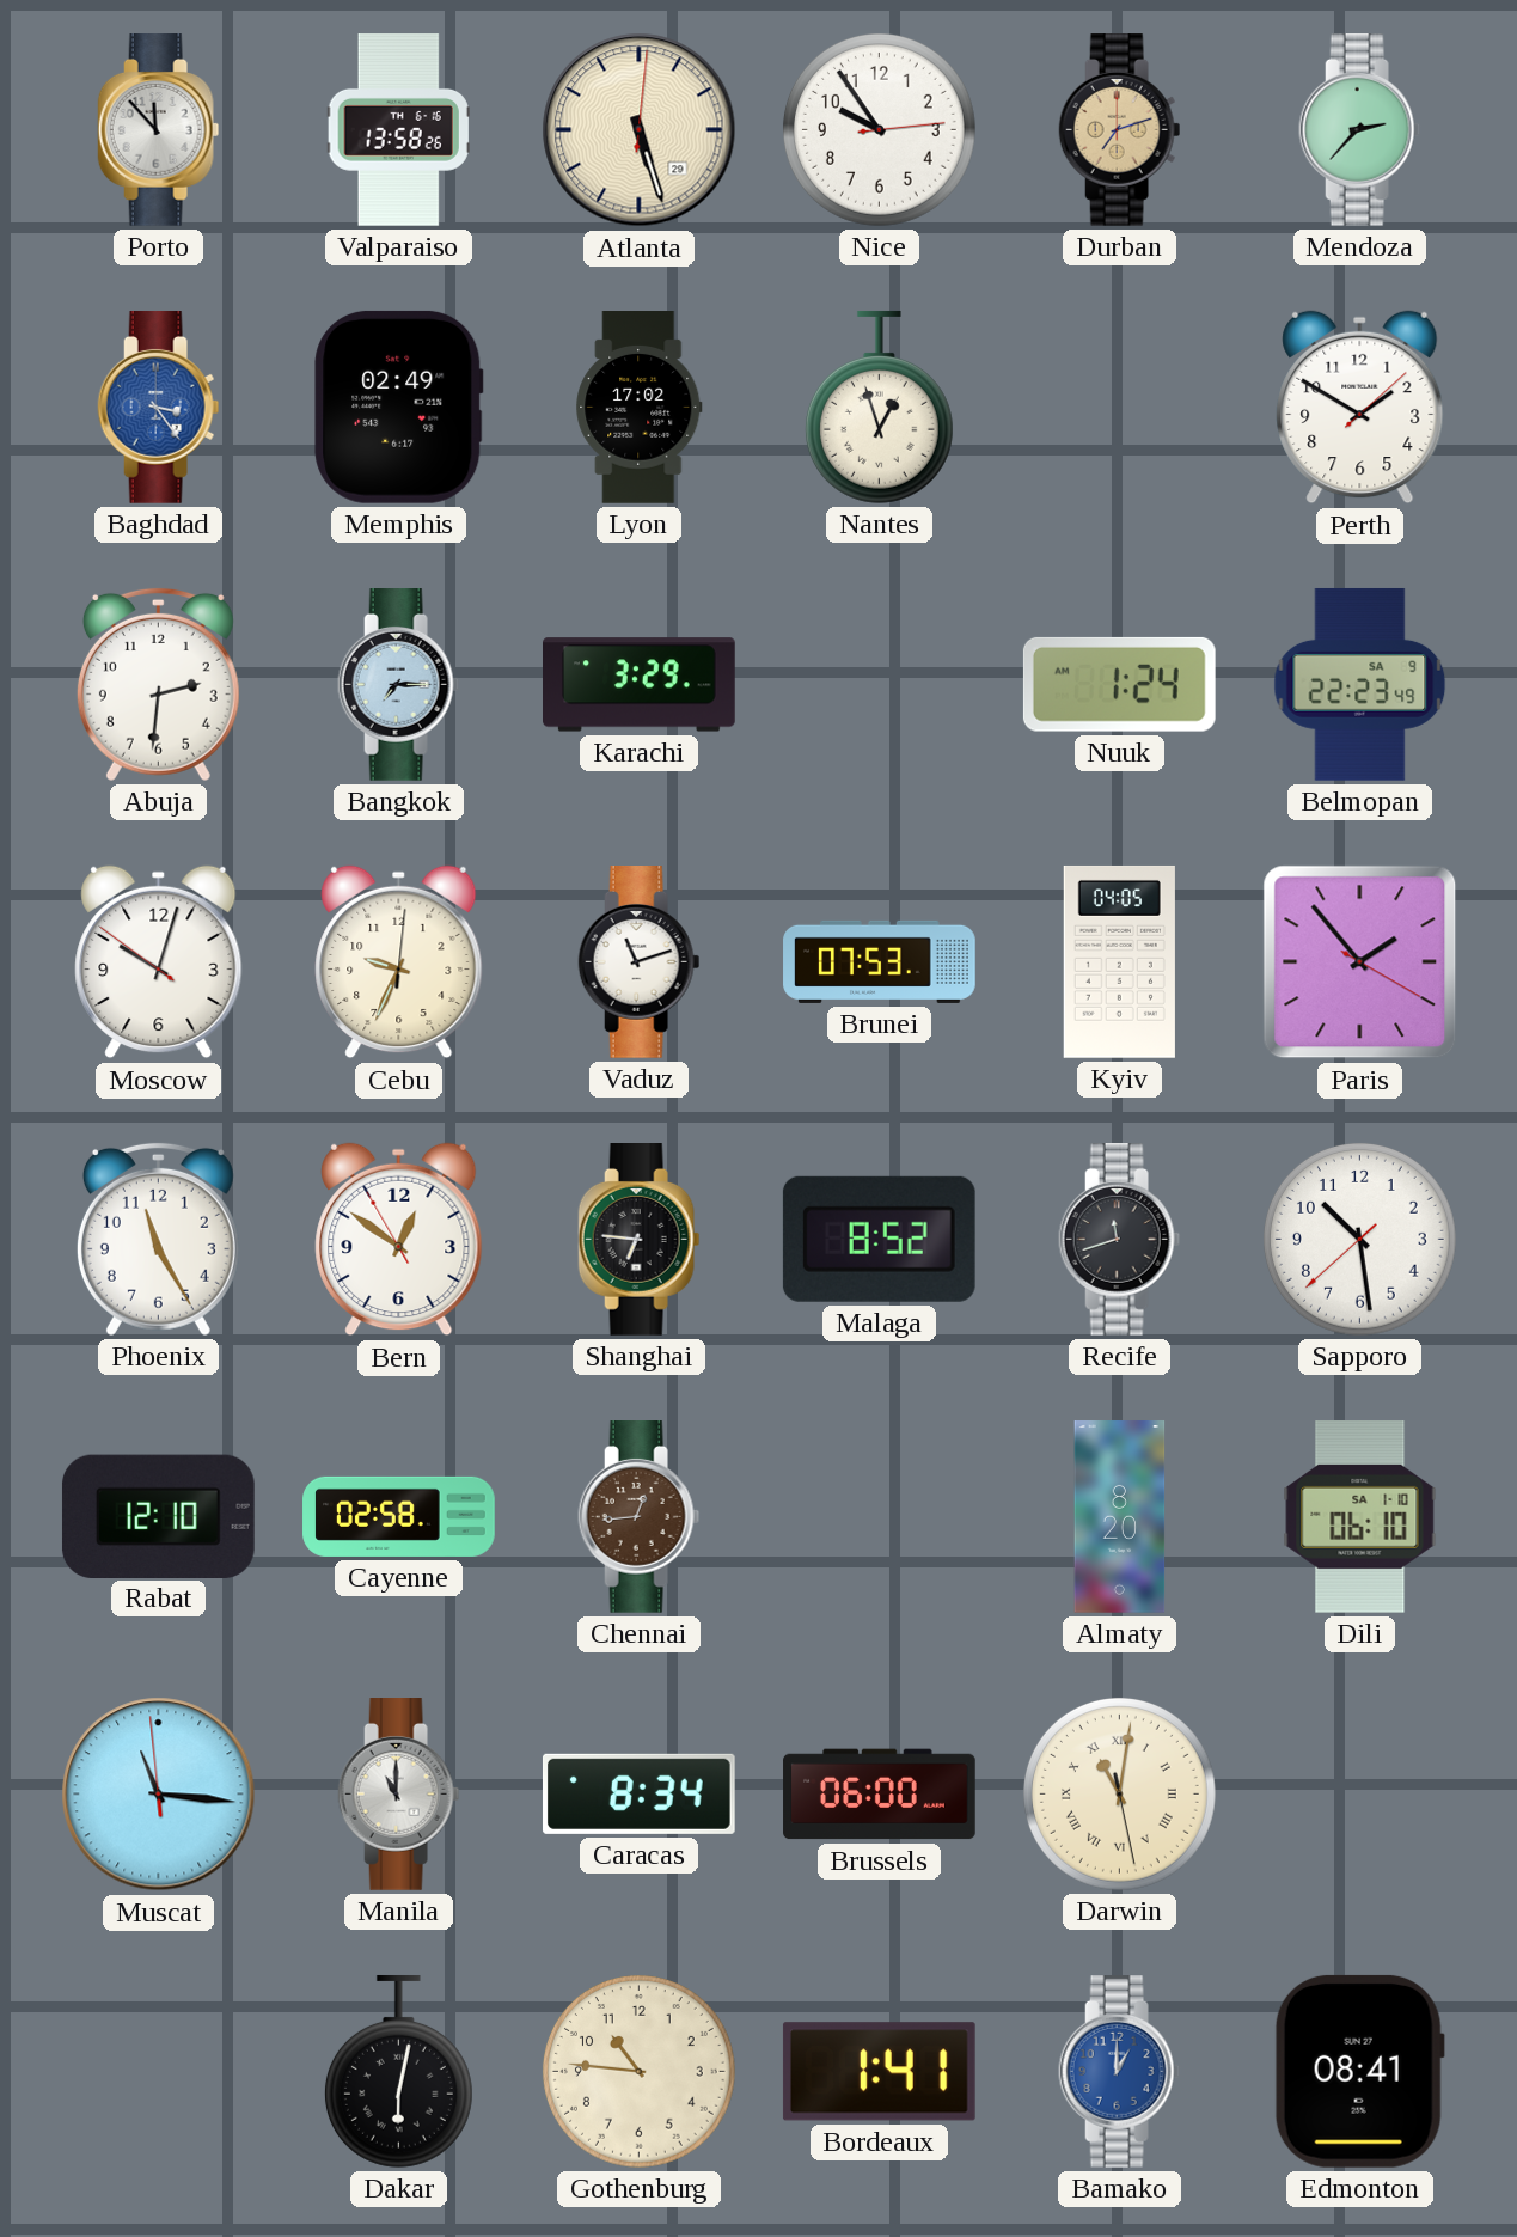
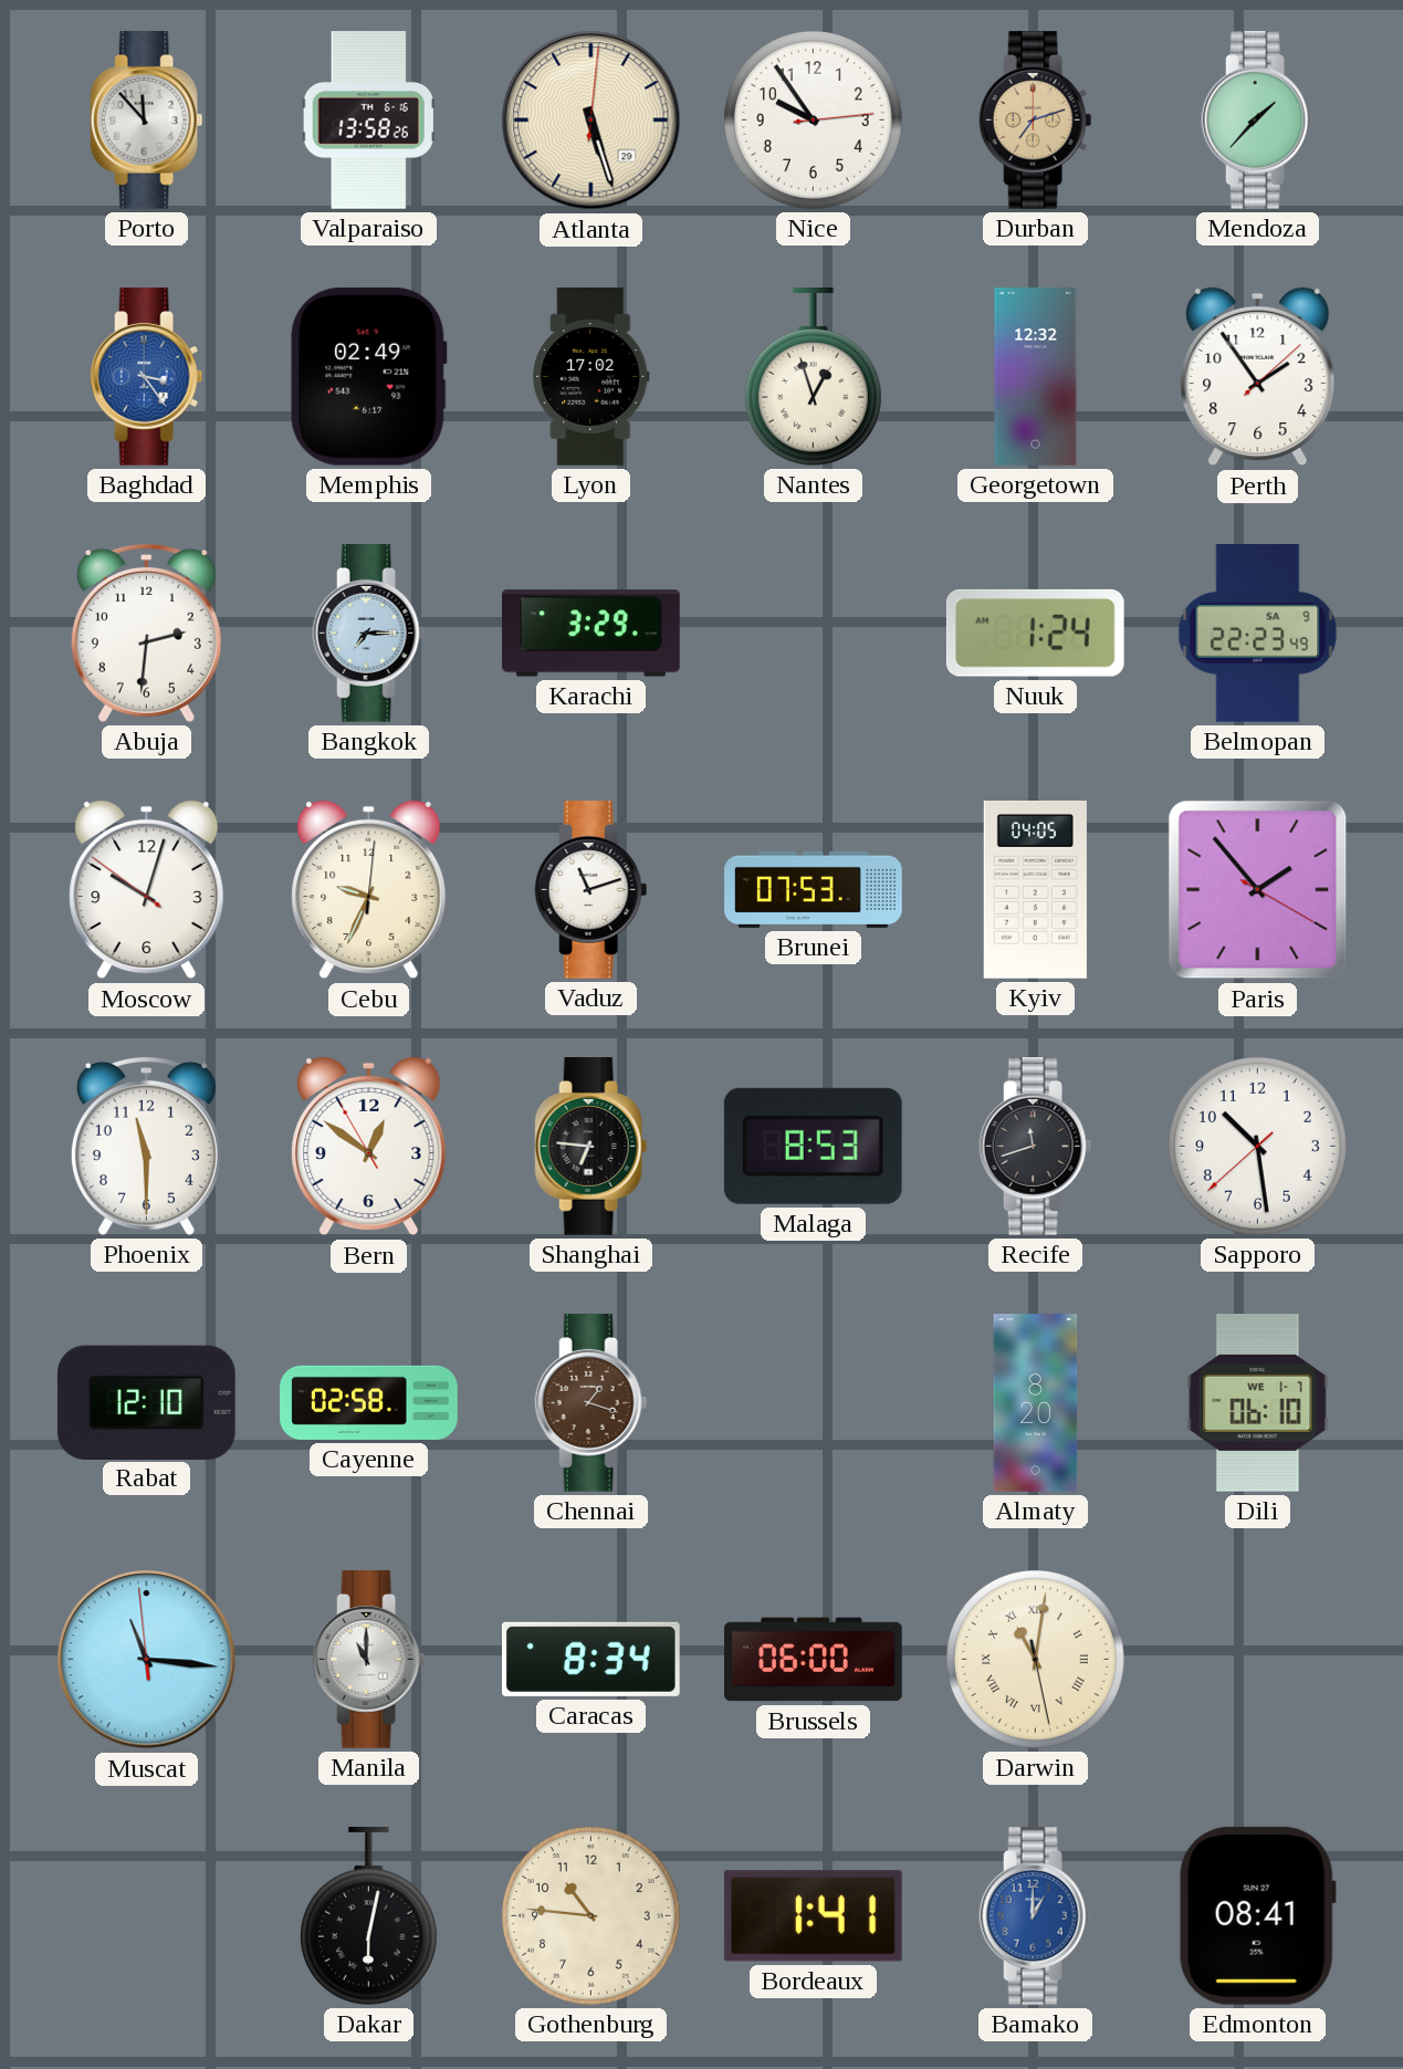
Mendoza: 2:37 -> 1:37 (1258, 121)
Georgetown: none -> 12:32 (1036, 377)
Perth: 1:50 -> 1:54 (1258, 377)
Phoenix: 11:25 -> 11:30 (146, 1146)
Malaga: 8:52 -> 8:53 (813, 1146)
Chennai: 12:44 -> 1:18 (591, 1403)
Dili date: SA 1-10 -> WE 1-7 (1258, 1403)
